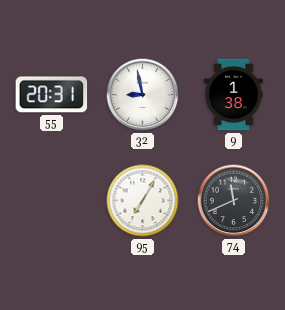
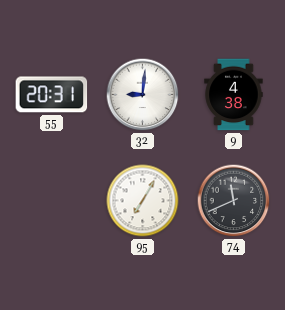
32: 8:58 -> 9:01 (143, 95)
9: 1:38 -> 4:38 (234, 95)
